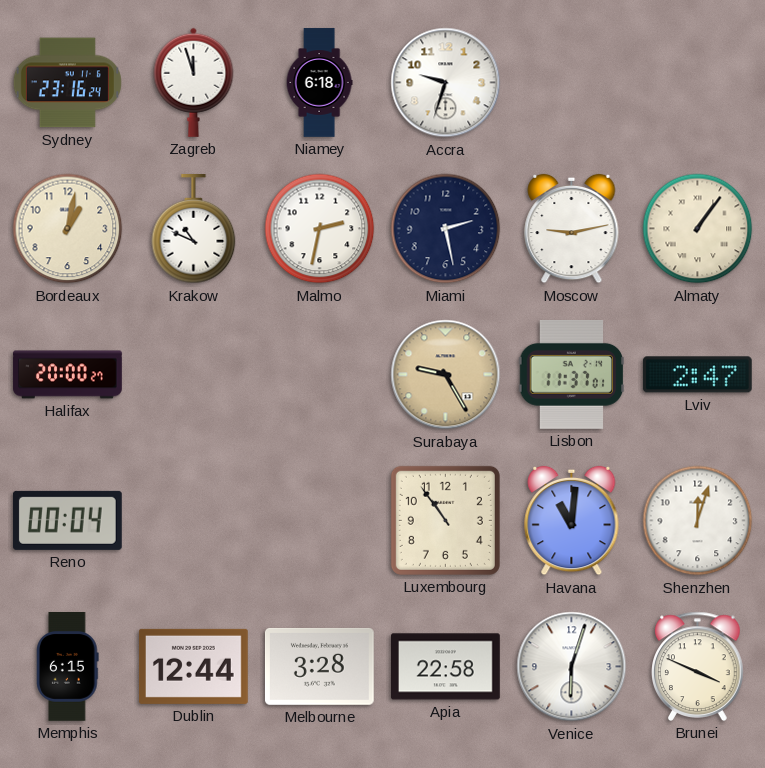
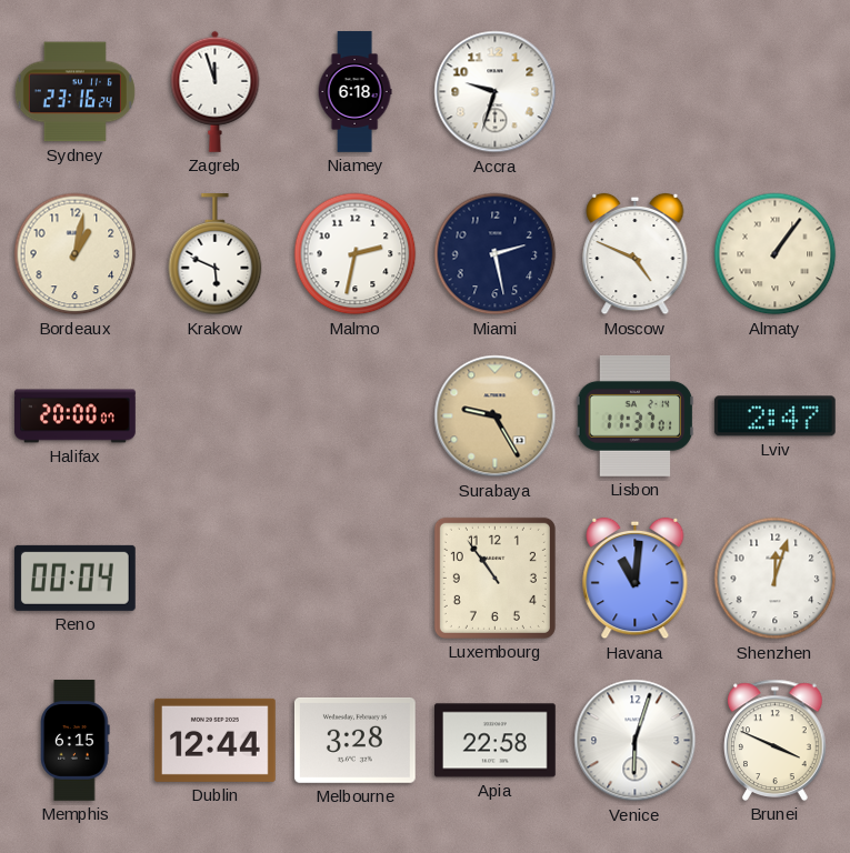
Krakow: 10:49 -> 5:49 (216, 255)
Moscow: 9:13 -> 4:49 (636, 254)
Halifax: 20:00:27 -> 20:00:07 (76, 417)
